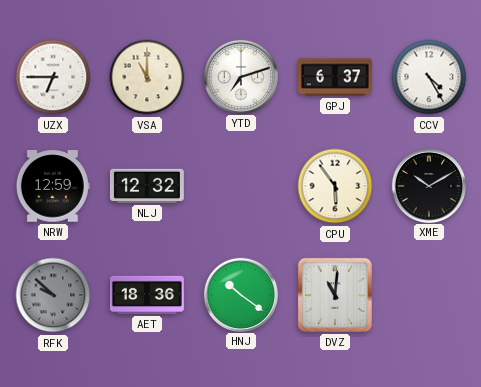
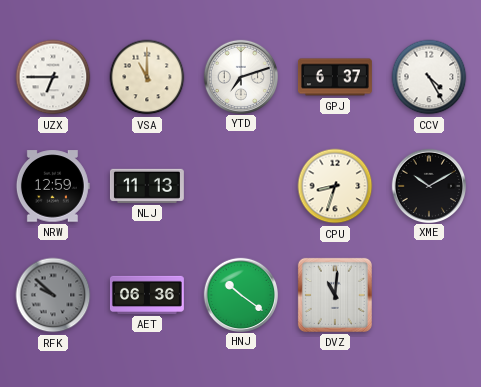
NLJ: 12:32 -> 11:13 (147, 186)
CPU: 5:54 -> 8:33 (335, 186)
AET: 18:36 -> 06:36 (147, 295)
